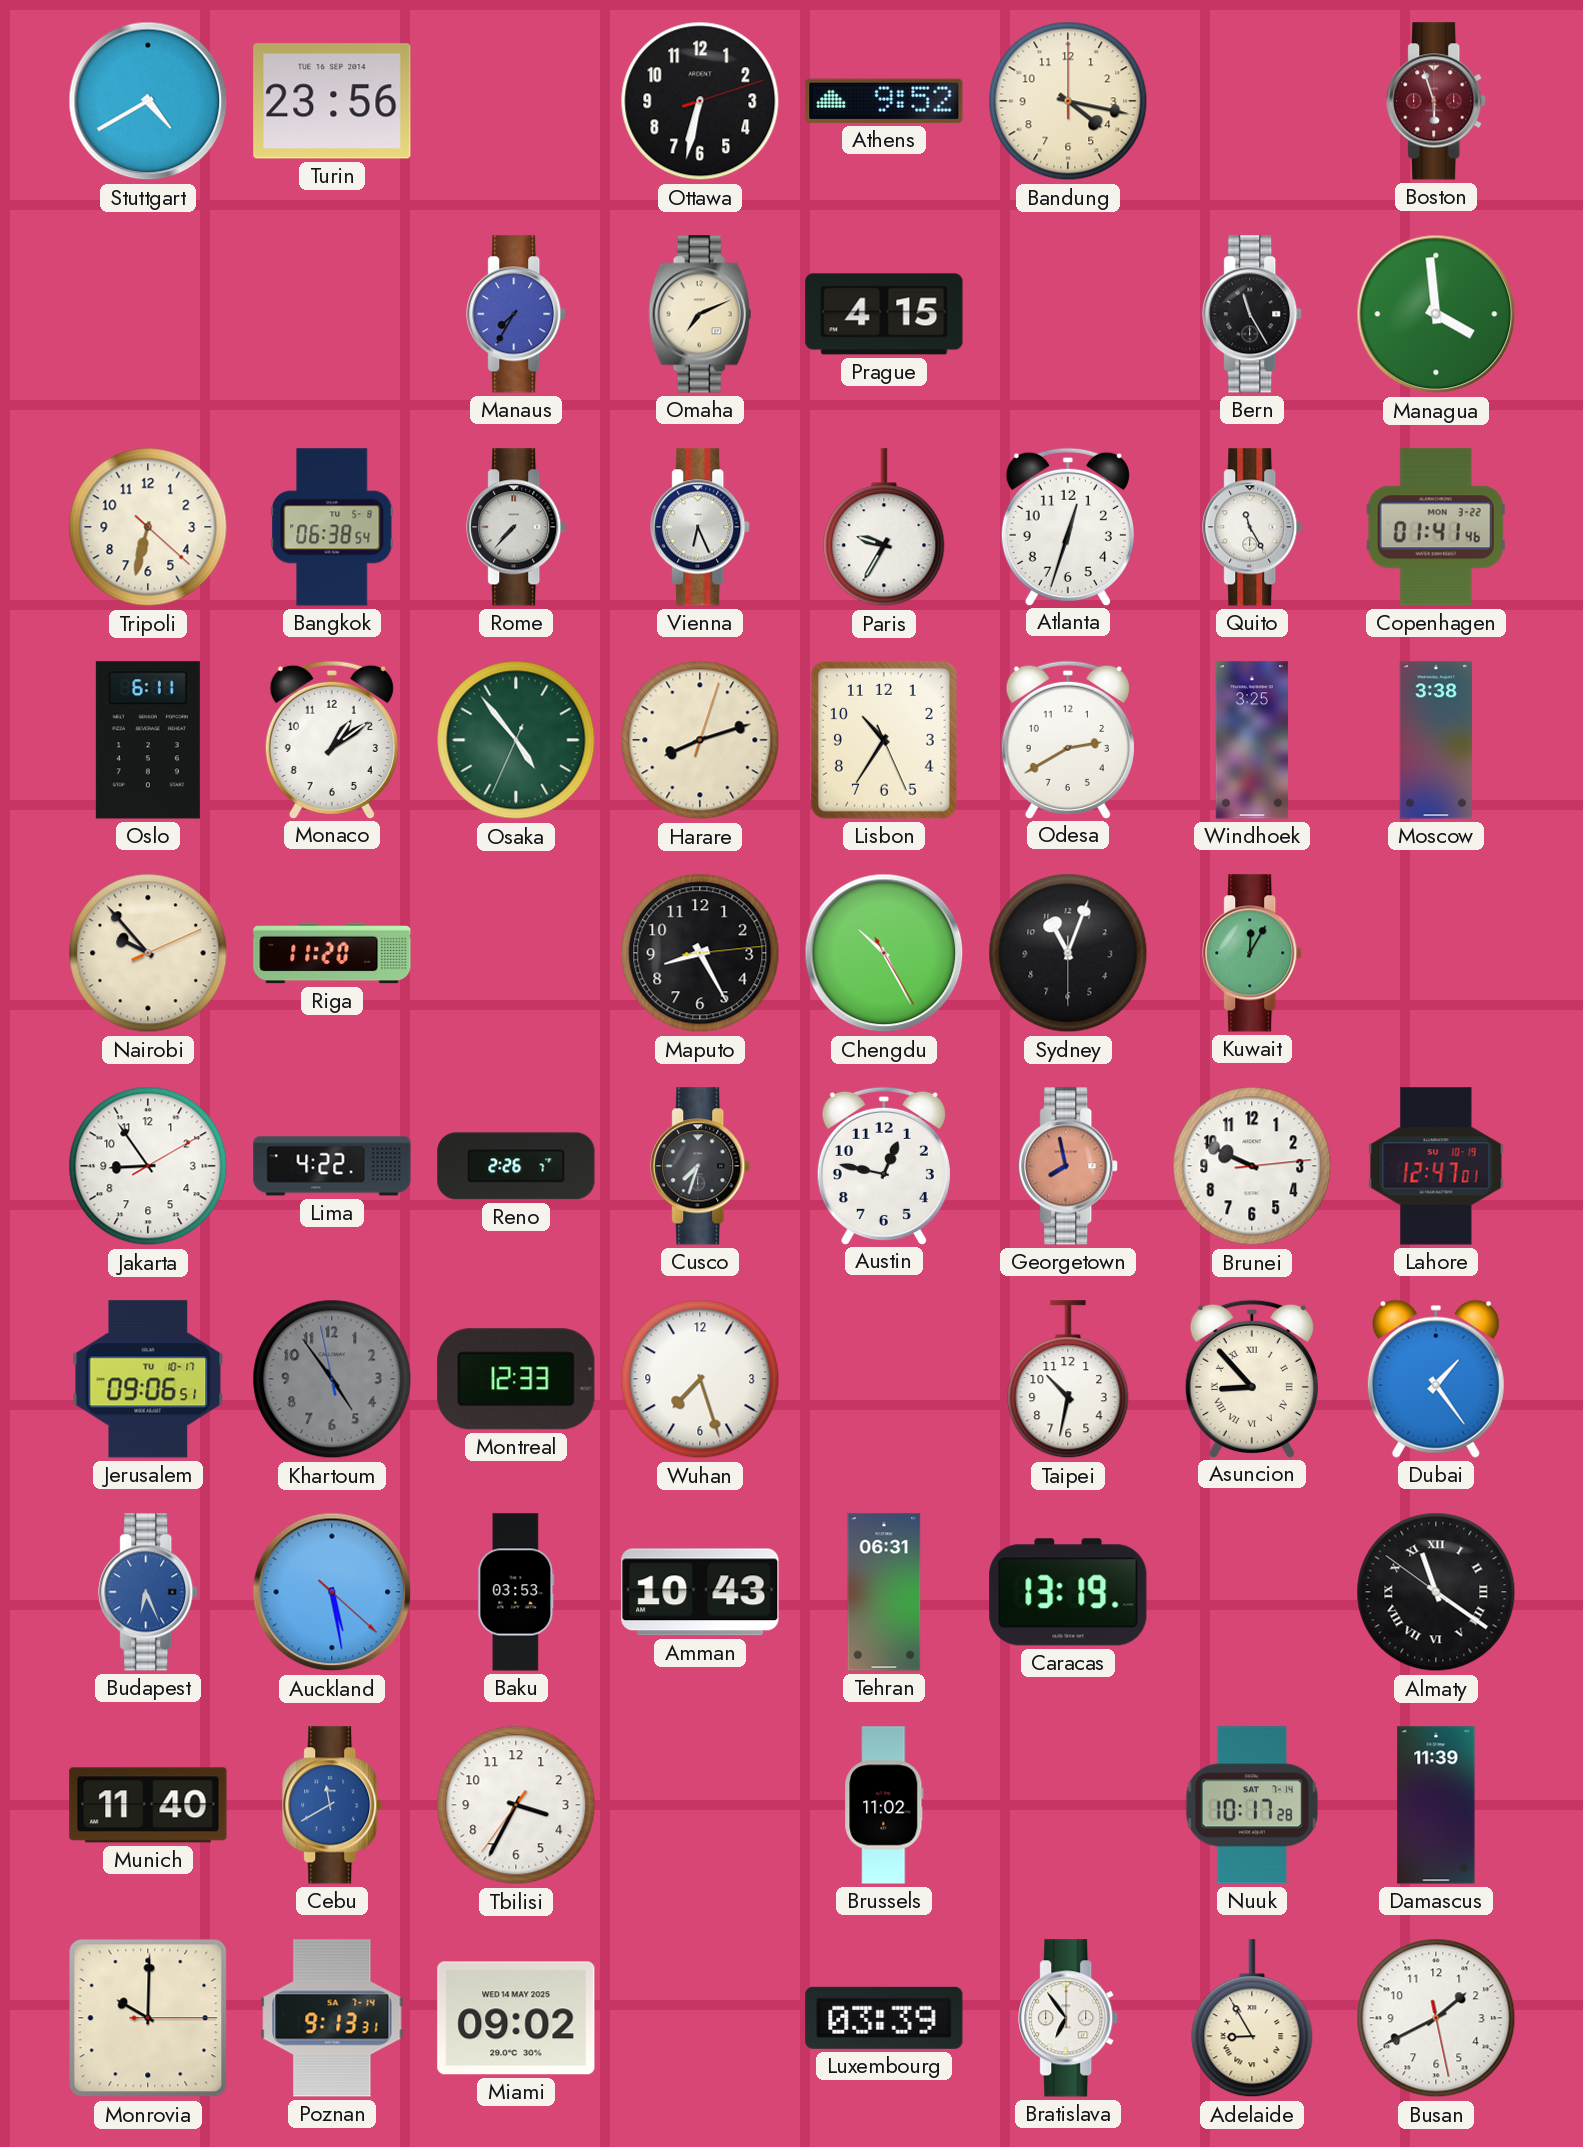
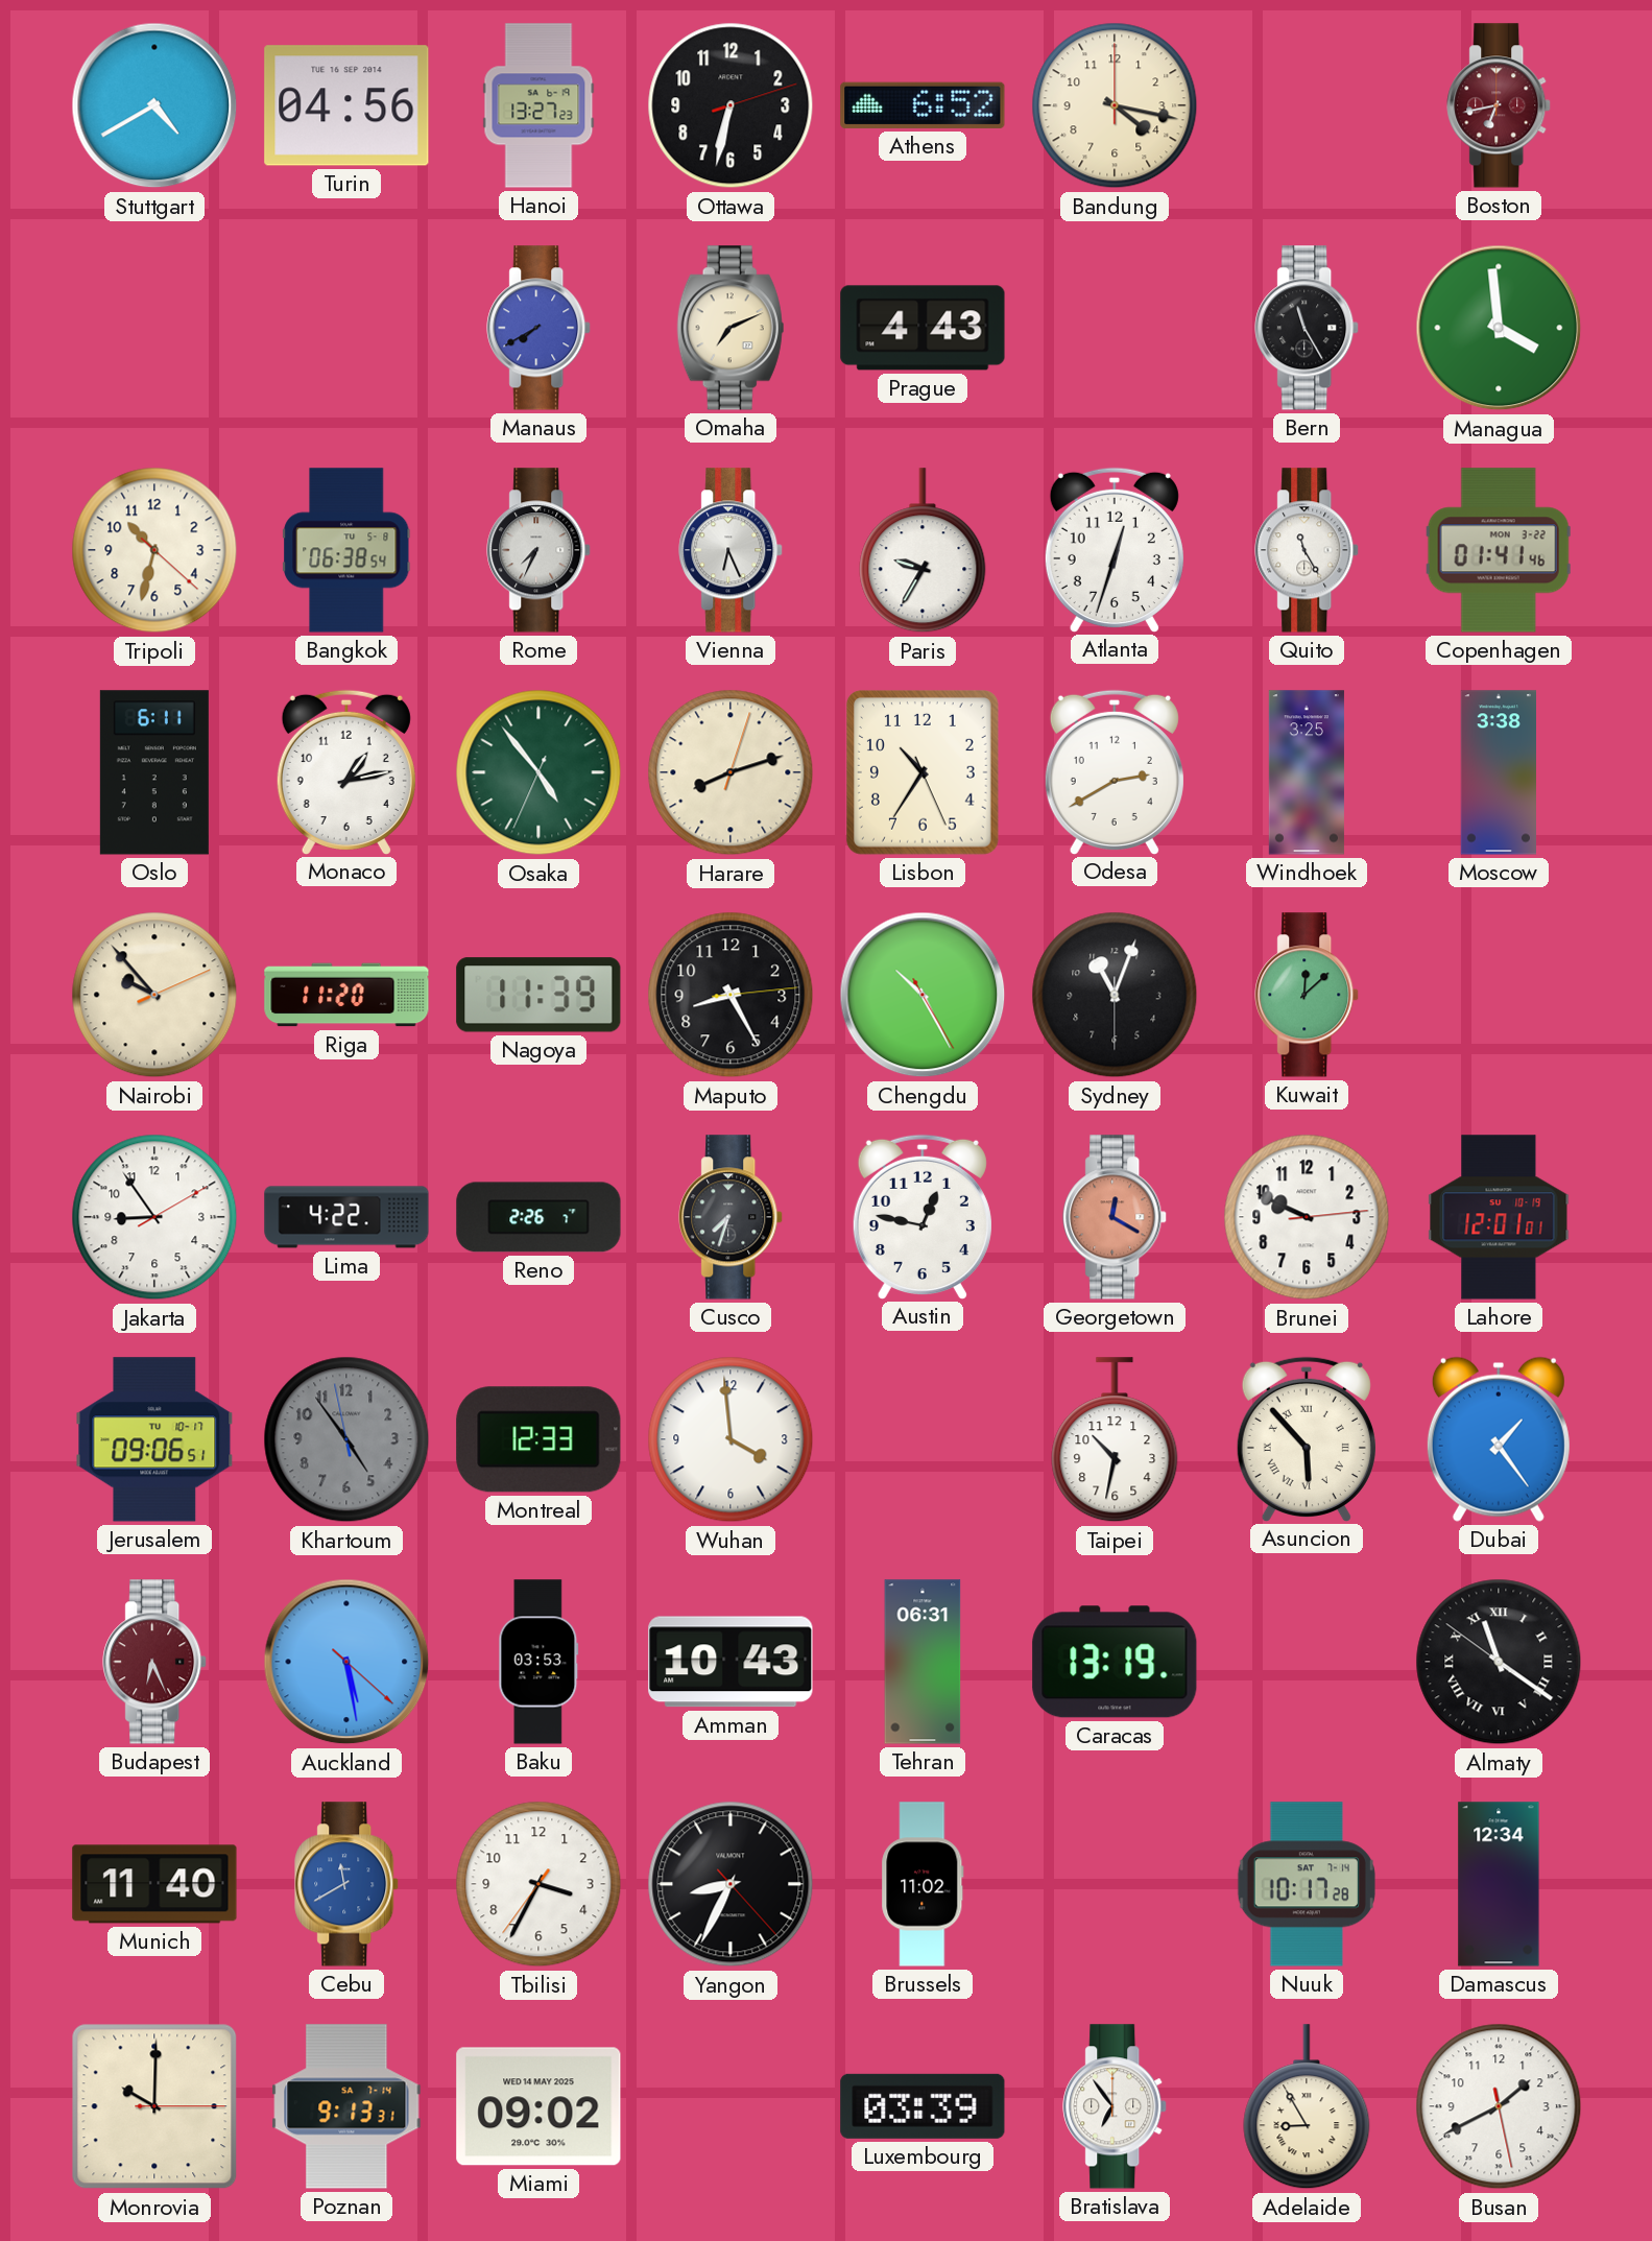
Turin: 23:56 -> 04:56 (346, 105)
Hanoi: none -> 13:27 (538, 105)
Athens: 9:52 -> 6:52 (923, 105)
Boston: 5:57 -> 6:43 (1500, 105)
Manaus: 7:35 -> 7:40 (540, 328)
Prague: 4:15 -> 4:43 (923, 328)
Tripoli: 6:32 -> 10:32 (154, 550)
Rome: 7:37 -> 7:34 (540, 550)
Monaco: 1:09 -> 1:13 (346, 771)
Nagoya: none -> 11:39 (538, 995)
Kuwait: 12:05 -> 12:08 (1308, 995)
Georgetown: 7:58 -> 12:20 (1116, 1217)
Lahore: 12:47 -> 12:01 (1499, 1217)
Wuhan: 7:27 -> 3:59 (731, 1439)
Asuncion: 8:53 -> 5:53 (1307, 1438)
Budapest dial: blue -> burgundy (155, 1662)
Yangon: none -> 8:34 (731, 1884)
Damascus: 11:39 -> 12:34 (1499, 1884)
